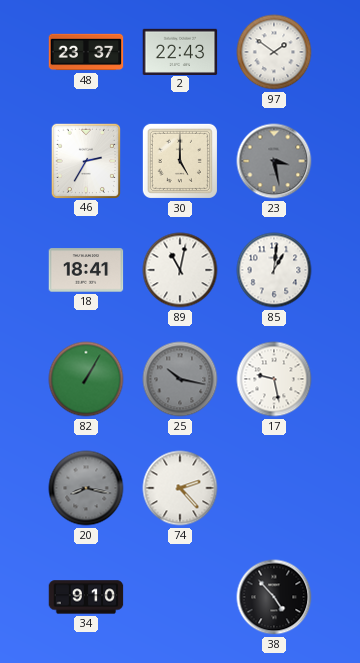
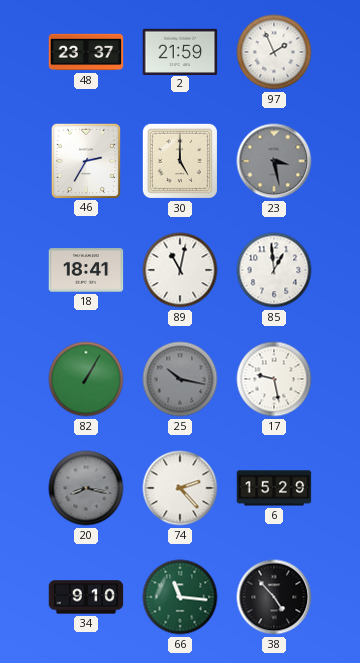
2: 22:43 -> 21:59 (180, 51)
97: 1:51 -> 1:56 (274, 52)
85: 1:01 -> 12:59 (274, 270)
6: none -> 15:29 (274, 488)
66: none -> 11:16 (180, 597)
